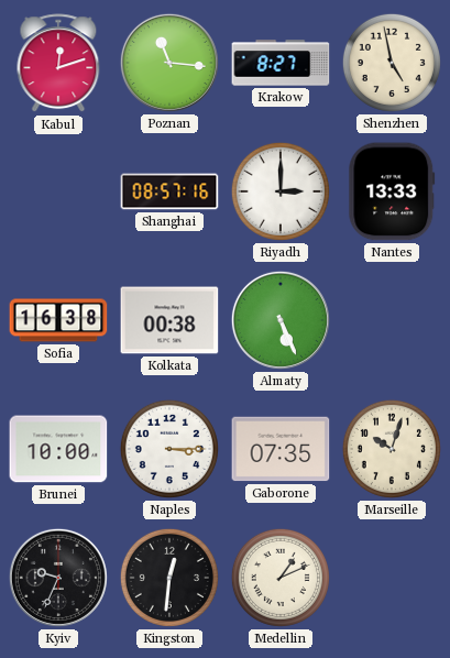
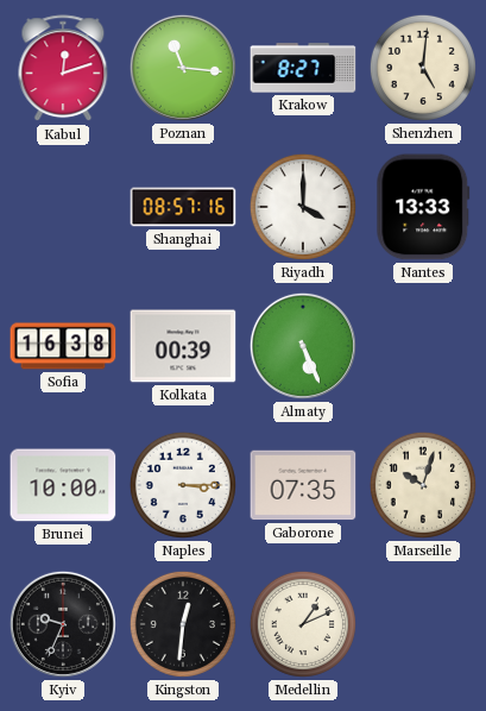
Shenzhen: 4:58 -> 5:01 (423, 68)
Riyadh: 3:00 -> 4:00 (303, 207)
Kolkata: 00:38 -> 00:39 (183, 346)
